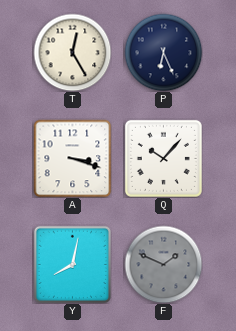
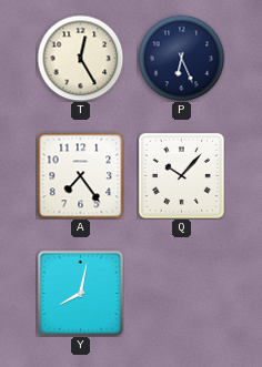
A: 3:18 -> 7:24 (80, 175)
F: 1:49 -> none (163, 264)
